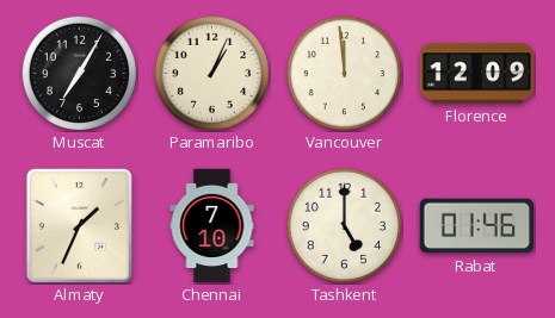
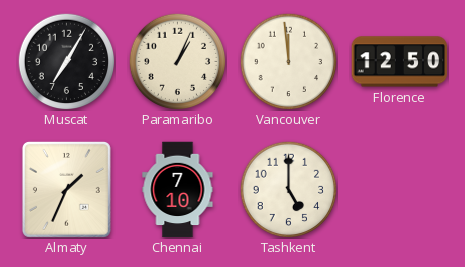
Florence: 12:09 -> 12:50 (400, 62)
Rabat: 01:46 -> none (477, 226)
